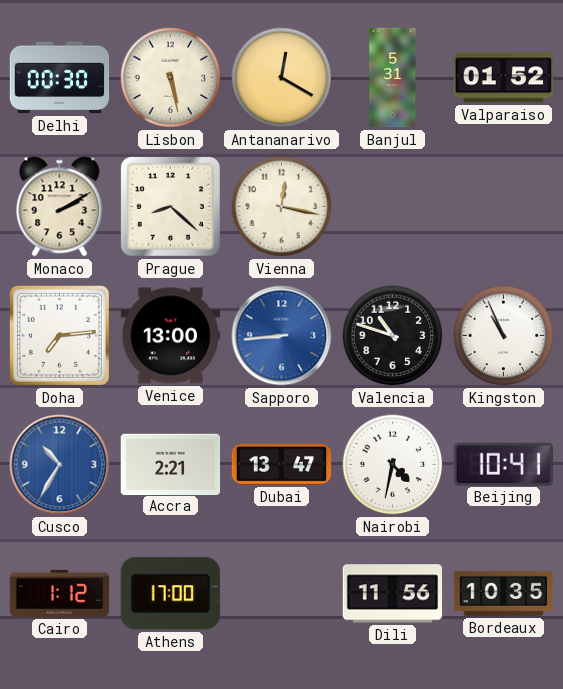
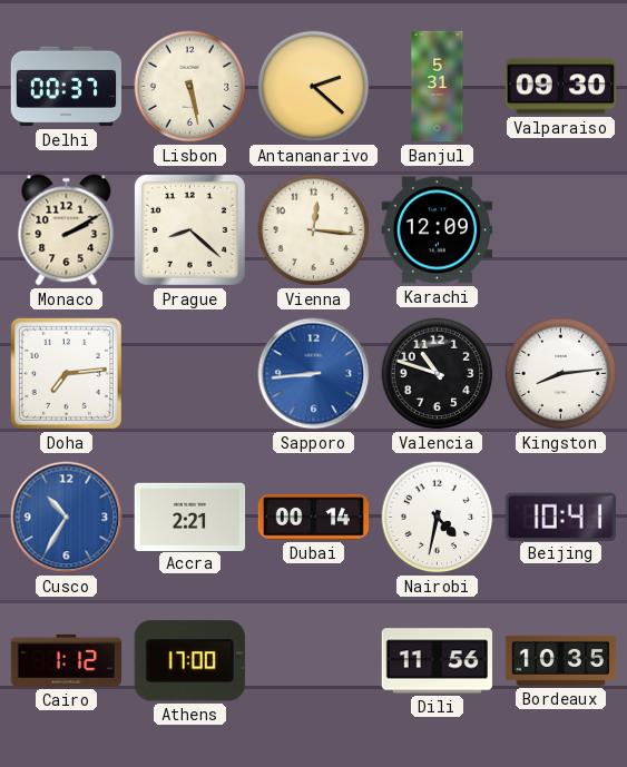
Delhi: 00:30 -> 00:37 (67, 87)
Antananarivo: 12:20 -> 2:22 (314, 87)
Valparaiso: 01:52 -> 09:30 (560, 87)
Vienna: 12:17 -> 12:16 (314, 230)
Karachi: none -> 12:09 (438, 230)
Venice: 13:00 -> none (171, 336)
Kingston: 10:56 -> 8:14 (561, 374)
Dubai: 13:47 -> 00:14 (314, 517)
